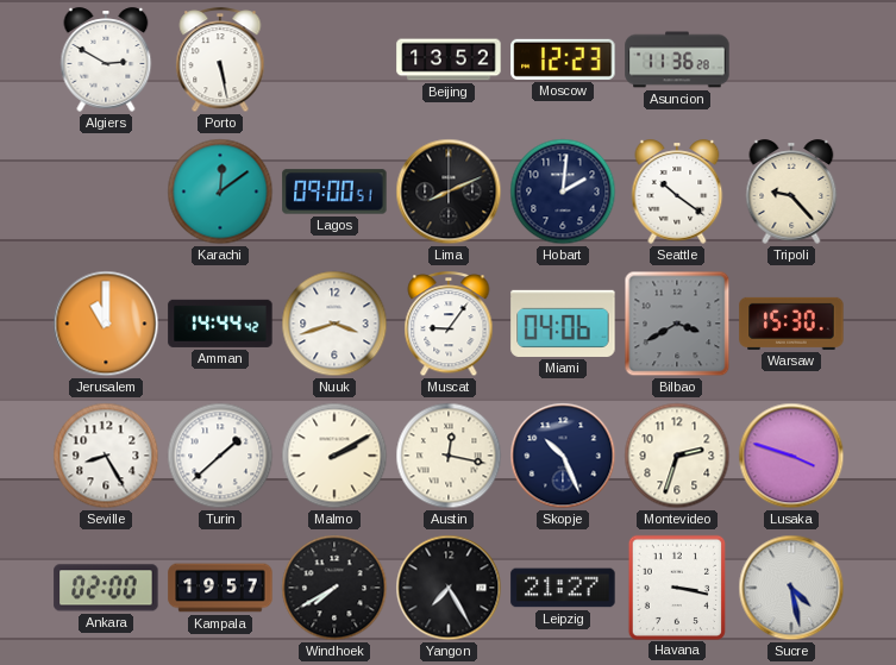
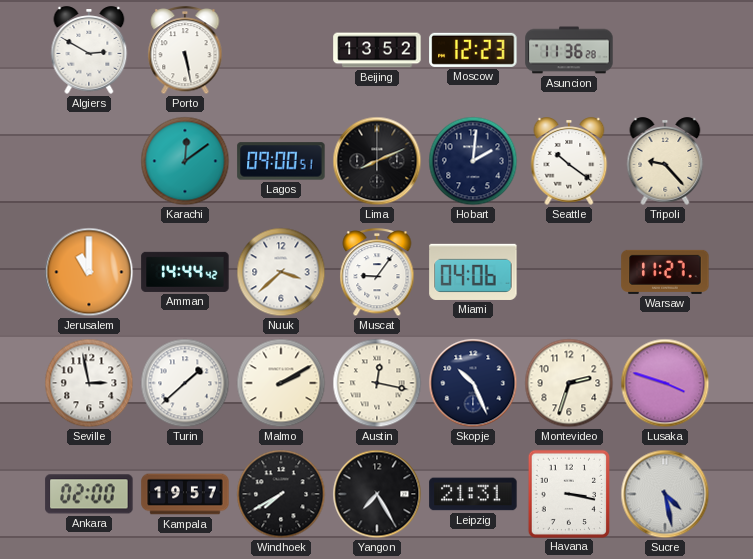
Nuuk: 3:42 -> 3:38 (281, 272)
Bilbao: 3:40 -> none (677, 324)
Warsaw: 15:30 -> 11:27 (665, 272)
Seville: 8:25 -> 2:58 (89, 383)
Leipzig: 21:27 -> 21:31 (473, 494)
